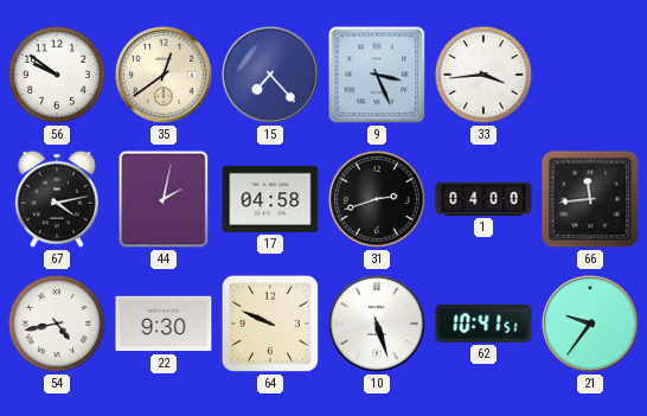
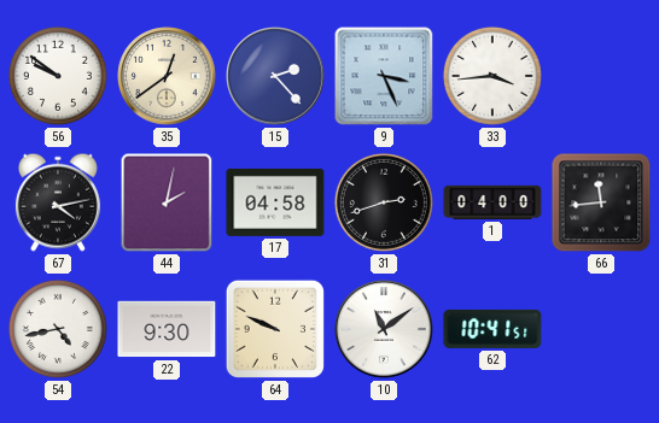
15: 7:23 -> 2:23 (275, 76)
10: 5:27 -> 11:09 (384, 329)
21: 9:36 -> none (590, 324)
